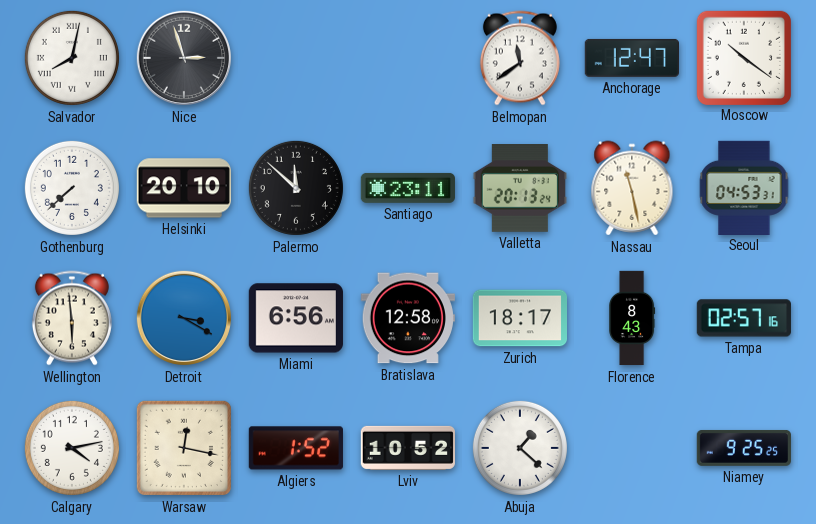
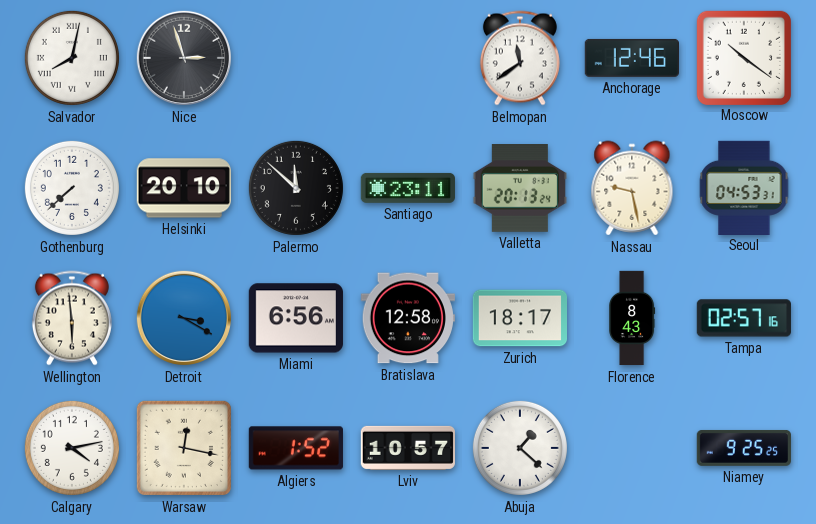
Anchorage: 12:47 -> 12:46 (631, 58)
Nassau: 11:28 -> 9:28 (632, 188)
Lviv: 10:52 -> 10:57 (408, 448)
